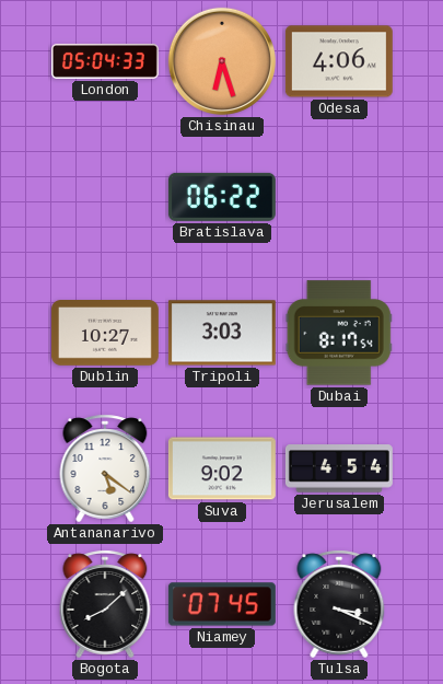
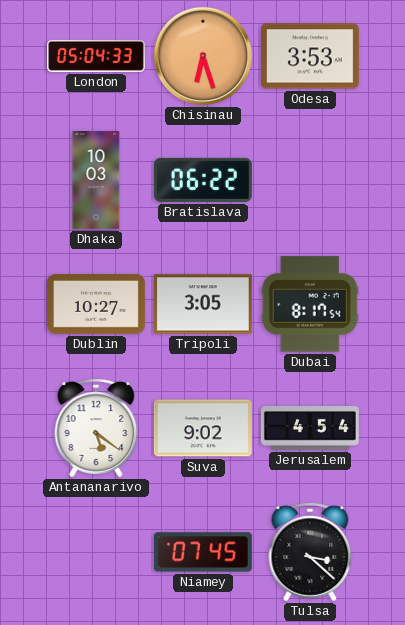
Odesa: 4:06 -> 3:53 (310, 56)
Dhaka: none -> 10:03 (96, 180)
Tripoli: 3:03 -> 3:05 (203, 304)
Bogota: 8:08 -> none (105, 604)
Tulsa: 3:19 -> 3:22 (310, 552)
